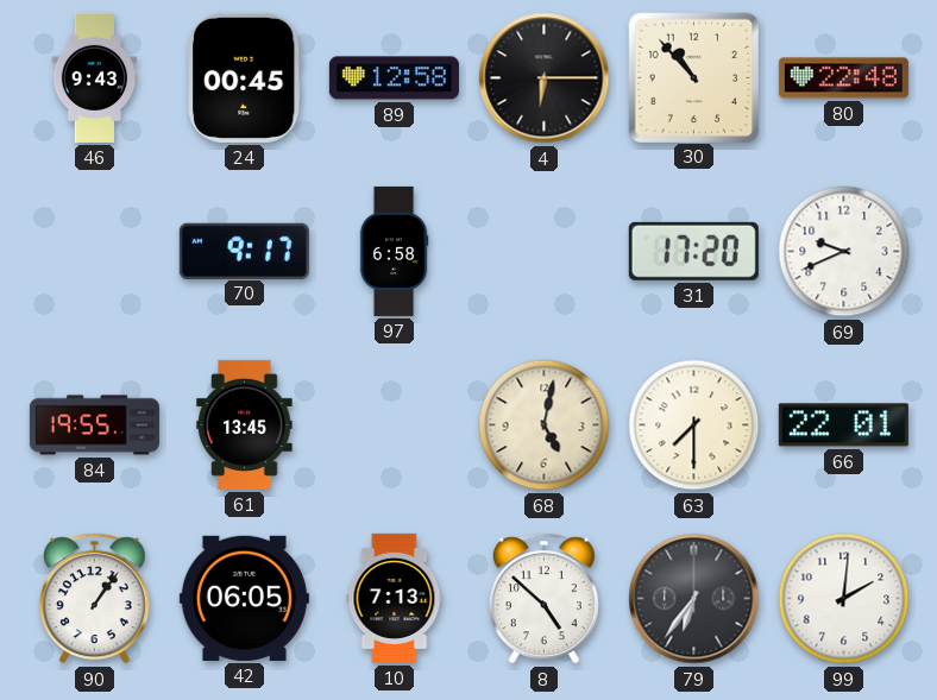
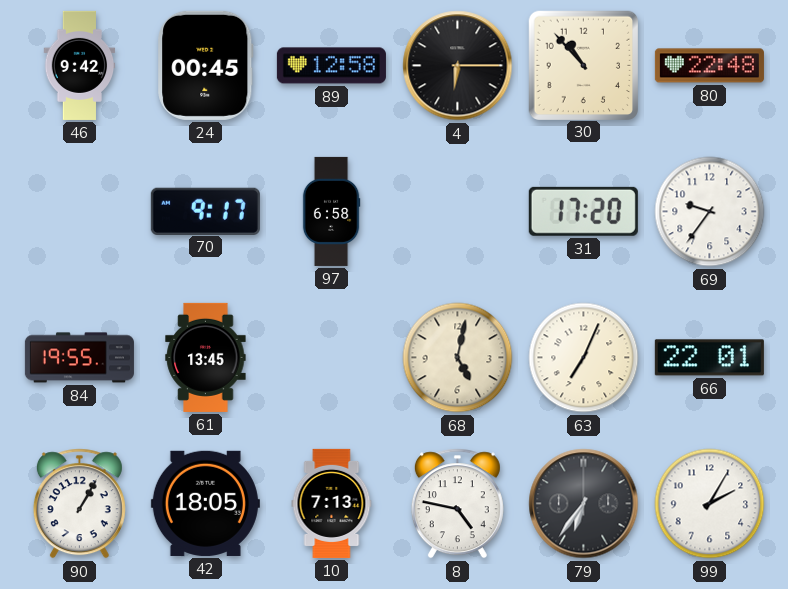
46: 9:43 -> 9:42 (80, 65)
69: 9:41 -> 9:36 (710, 212)
63: 7:30 -> 7:04 (584, 358)
90: 1:06 -> 1:05 (79, 504)
42: 06:05 -> 18:05 (205, 503)
8: 4:52 -> 4:47 (457, 504)
99: 2:01 -> 2:05 (710, 504)
